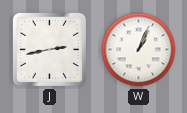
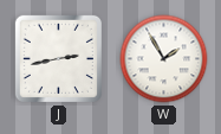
W: 1:04 -> 1:55 (164, 59)
